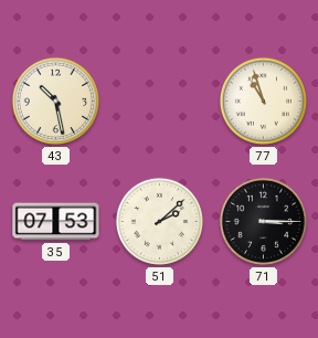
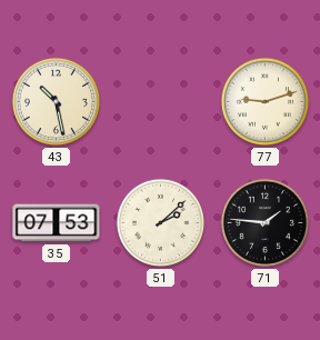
77: 10:57 -> 9:12 (264, 101)
71: 3:15 -> 1:46 (264, 222)
